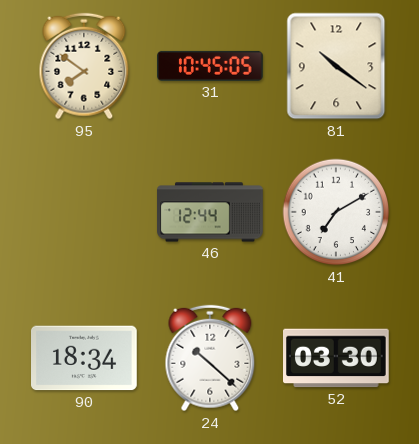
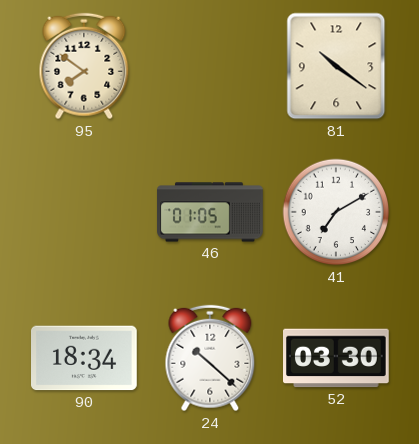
31: 10:45 -> none (211, 66)
46: 12:44 -> 01:05 (210, 212)
